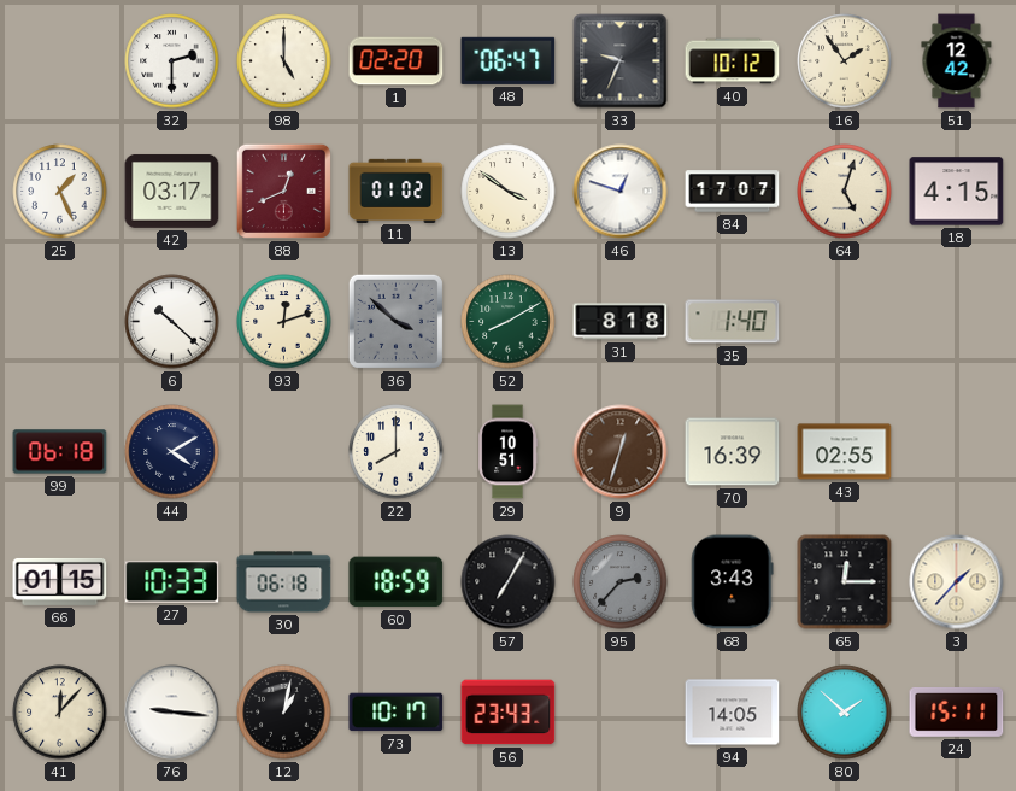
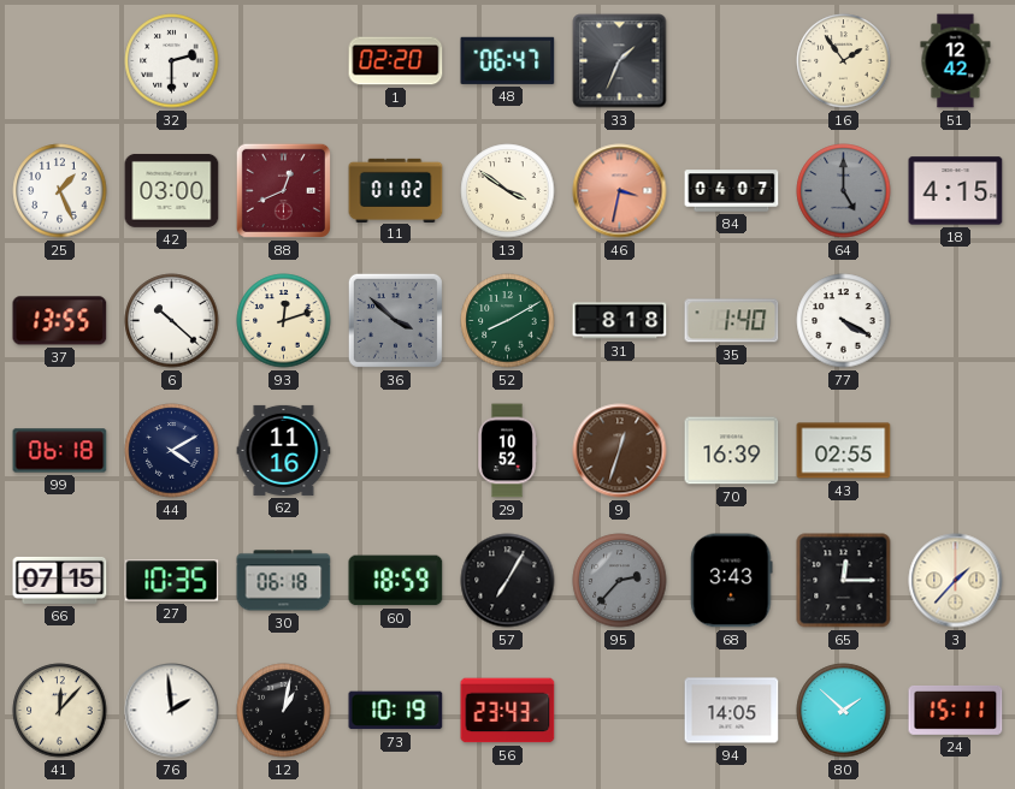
98: 5:00 -> none (284, 61)
33: 9:34 -> 1:34 (620, 61)
40: 10:12 -> none (733, 61)
42: 03:17 -> 03:00 (172, 190)
46: 12:48 -> 3:32 (620, 191)
46 dial: white -> salmon (620, 191)
84: 17:07 -> 04:07 (732, 191)
64: 5:03 -> 5:00 (844, 191)
64 dial: cream -> grey (844, 191)
37: none -> 13:55 (60, 321)
77: none -> 4:20 (844, 321)
62: none -> 11:16 (284, 450)
22: 8:00 -> none (397, 452)
29: 10:51 -> 10:52 (507, 451)
66: 01:15 -> 07:15 (60, 580)
27: 10:33 -> 10:35 (172, 581)
76: 9:16 -> 1:59 (172, 711)
73: 10:17 -> 10:19 (396, 711)
